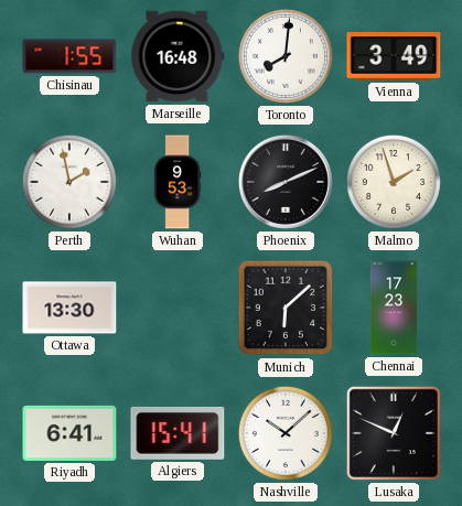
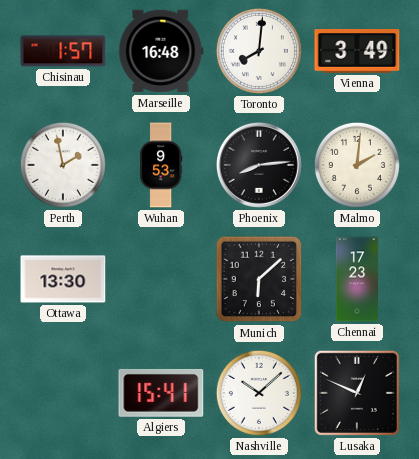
Chisinau: 1:55 -> 1:57 (63, 51)
Phoenix: 8:11 -> 8:14 (259, 165)
Malmo: 1:57 -> 2:01 (357, 165)
Riyadh: 6:41 -> none (69, 433)
